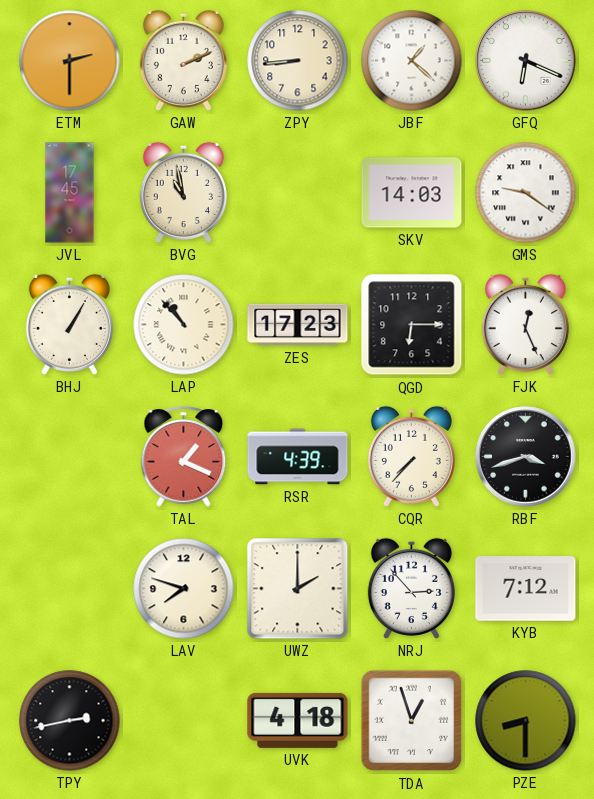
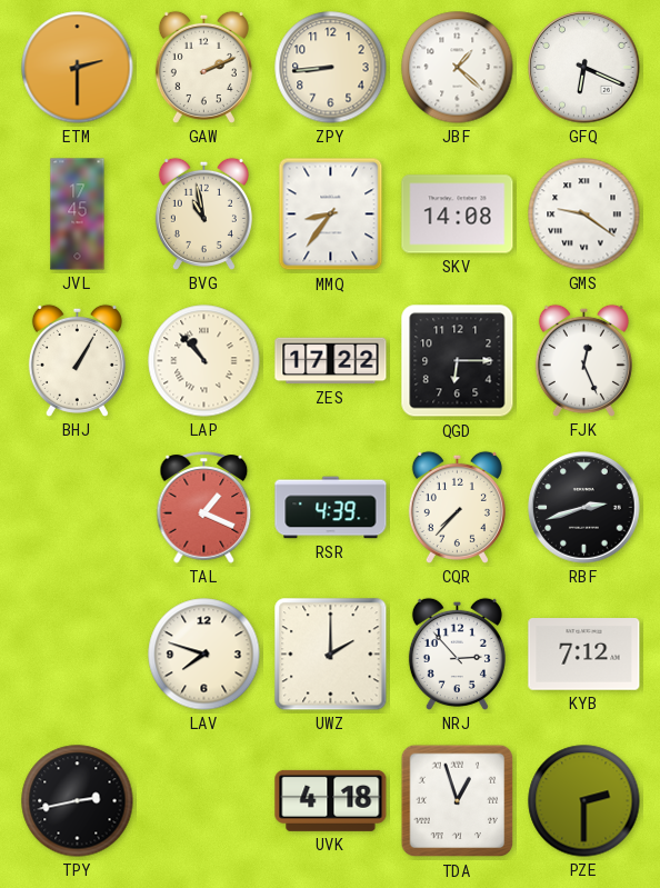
MMQ: none -> 8:36 (331, 214)
SKV: 14:03 -> 14:08 (458, 214)
ZES: 17:23 -> 17:22 (331, 361)
RBF: 3:42 -> 2:42 (584, 508)
PZE: 8:30 -> 2:30 (584, 801)
